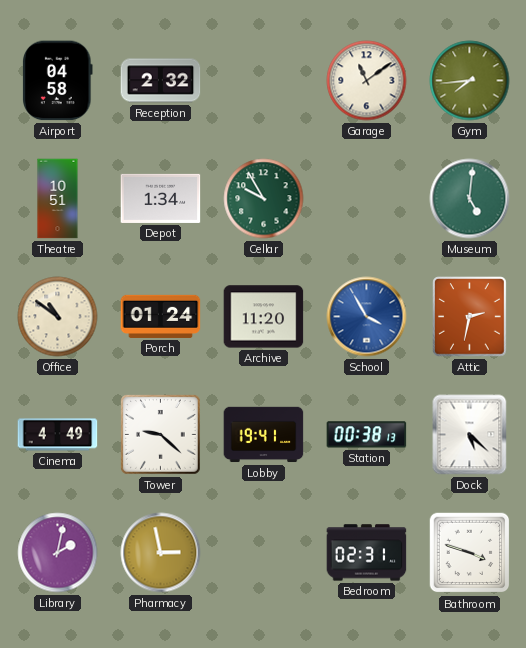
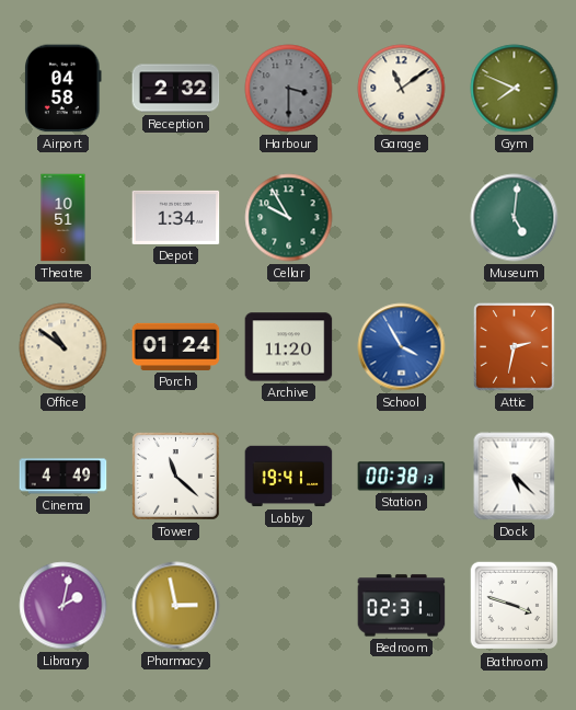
Harbour: none -> 3:30 (289, 89)
Gym: 7:44 -> 7:49 (515, 89)
Tower: 9:22 -> 11:22 (175, 476)
